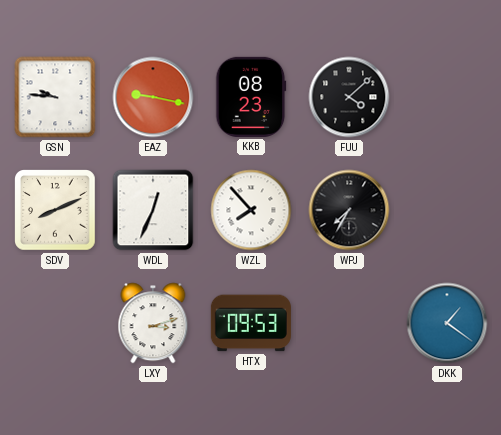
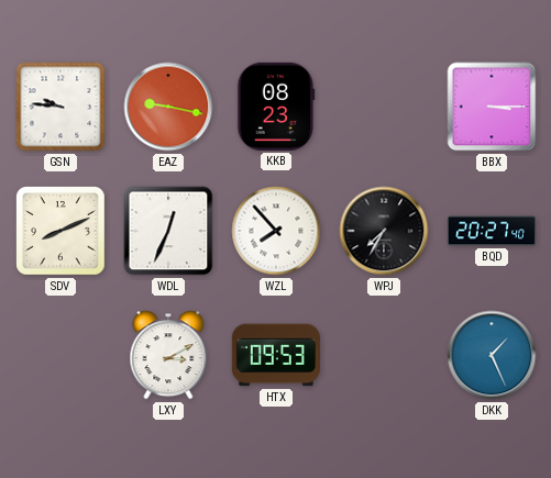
FUU: 4:08 -> none (349, 97)
BBX: none -> 3:15 (492, 107)
BQD: none -> 20:27 (492, 231)
LXY: 3:12 -> 3:10 (168, 355)
DKK: 1:21 -> 1:26 (492, 355)
